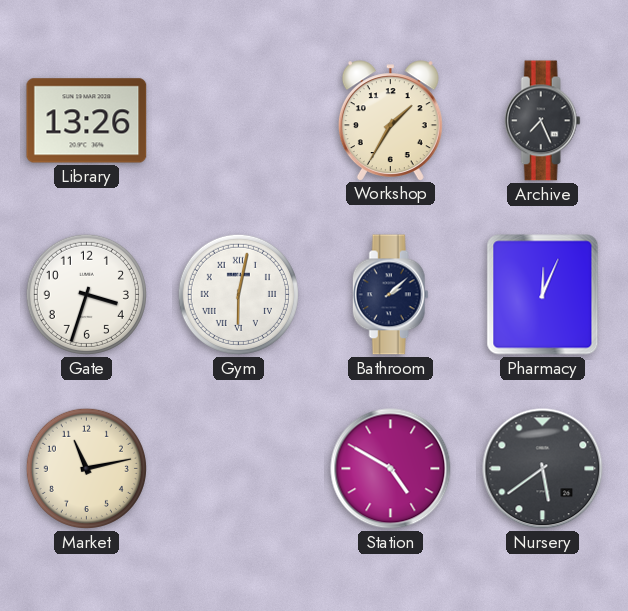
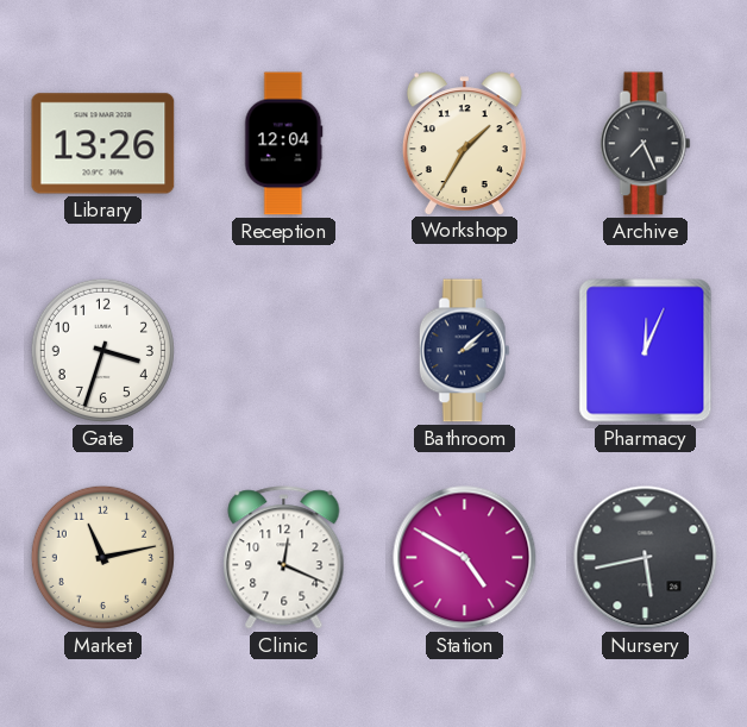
Reception: none -> 12:04 (283, 144)
Gym: 6:02 -> none (238, 294)
Clinic: none -> 12:19 (284, 558)
Nursery: 5:39 -> 5:43 (646, 558)
